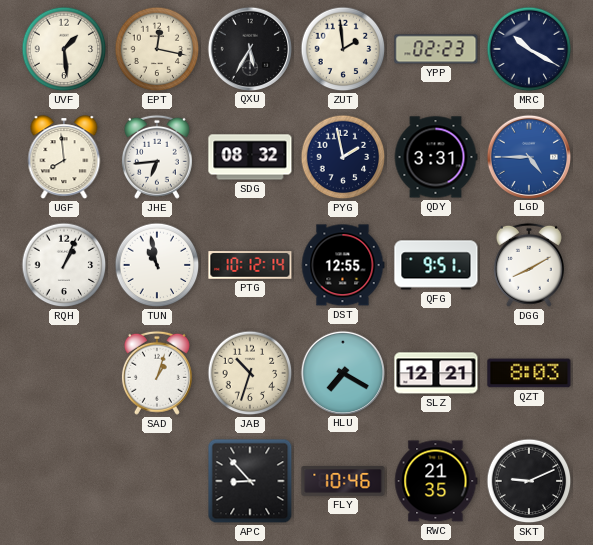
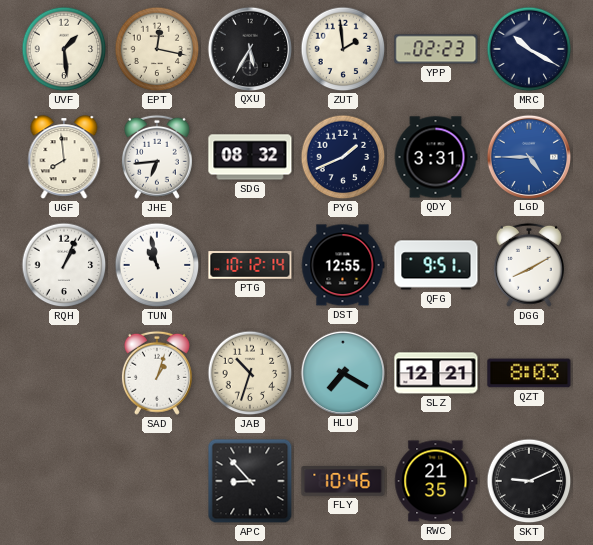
PYG: 1:58 -> 1:41 (343, 157)
